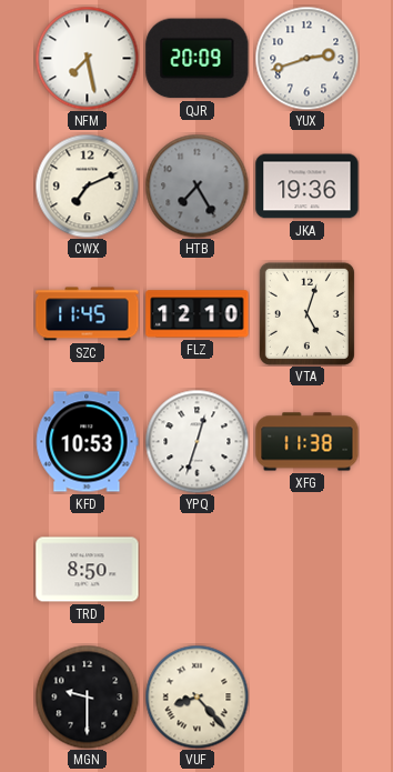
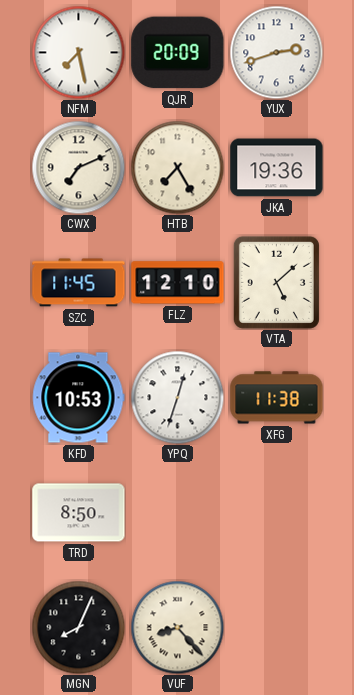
HTB dial: grey -> cream (177, 167)
VTA: 5:03 -> 5:08 (276, 282)
MGN: 9:30 -> 8:04 (78, 627)
